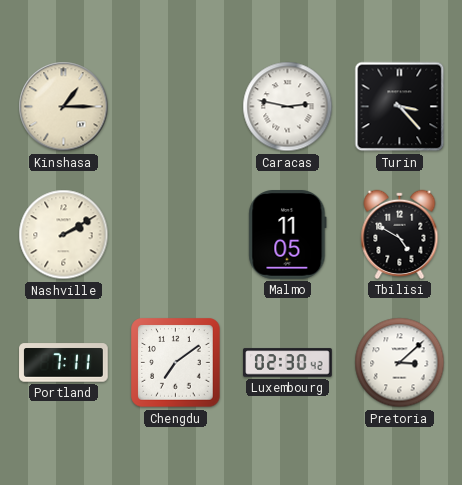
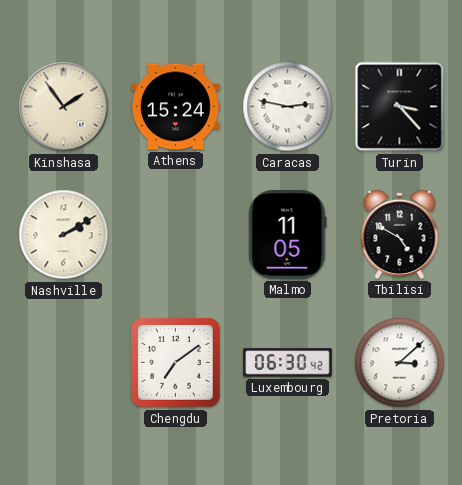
Kinshasa: 1:15 -> 1:54 (64, 107)
Athens: none -> 15:24 (176, 107)
Portland: 7:11 -> none (64, 363)
Luxembourg: 02:30 -> 06:30 (288, 363)
